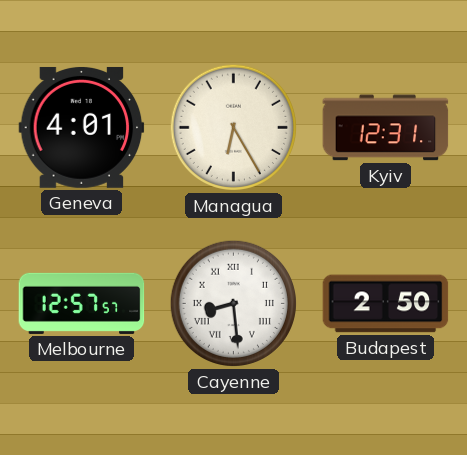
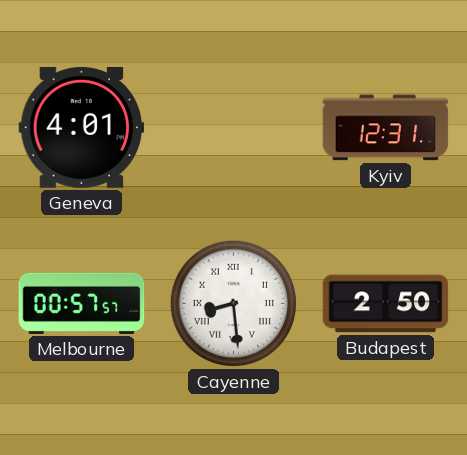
Managua: 6:25 -> none (233, 127)
Melbourne: 12:57 -> 00:57 (82, 303)
